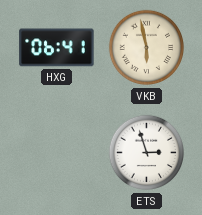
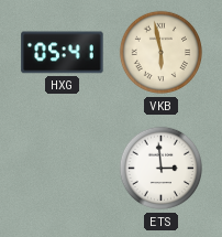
HXG: 06:41 -> 05:41 (63, 53)
ETS: 2:57 -> 2:59 (162, 169)
